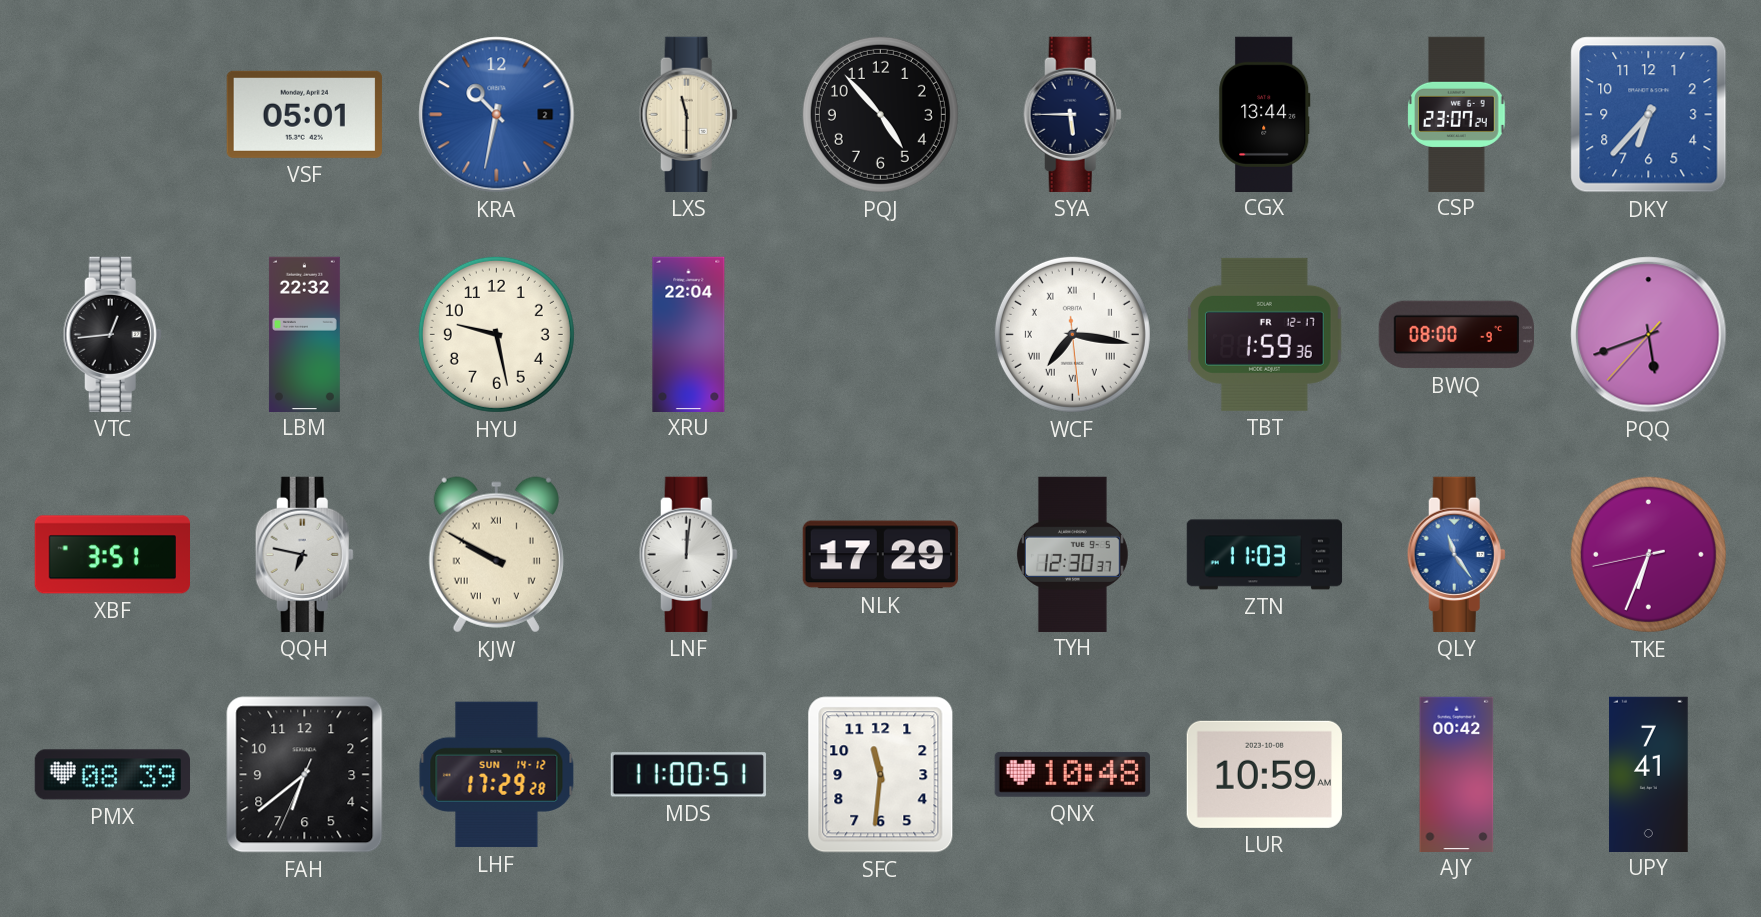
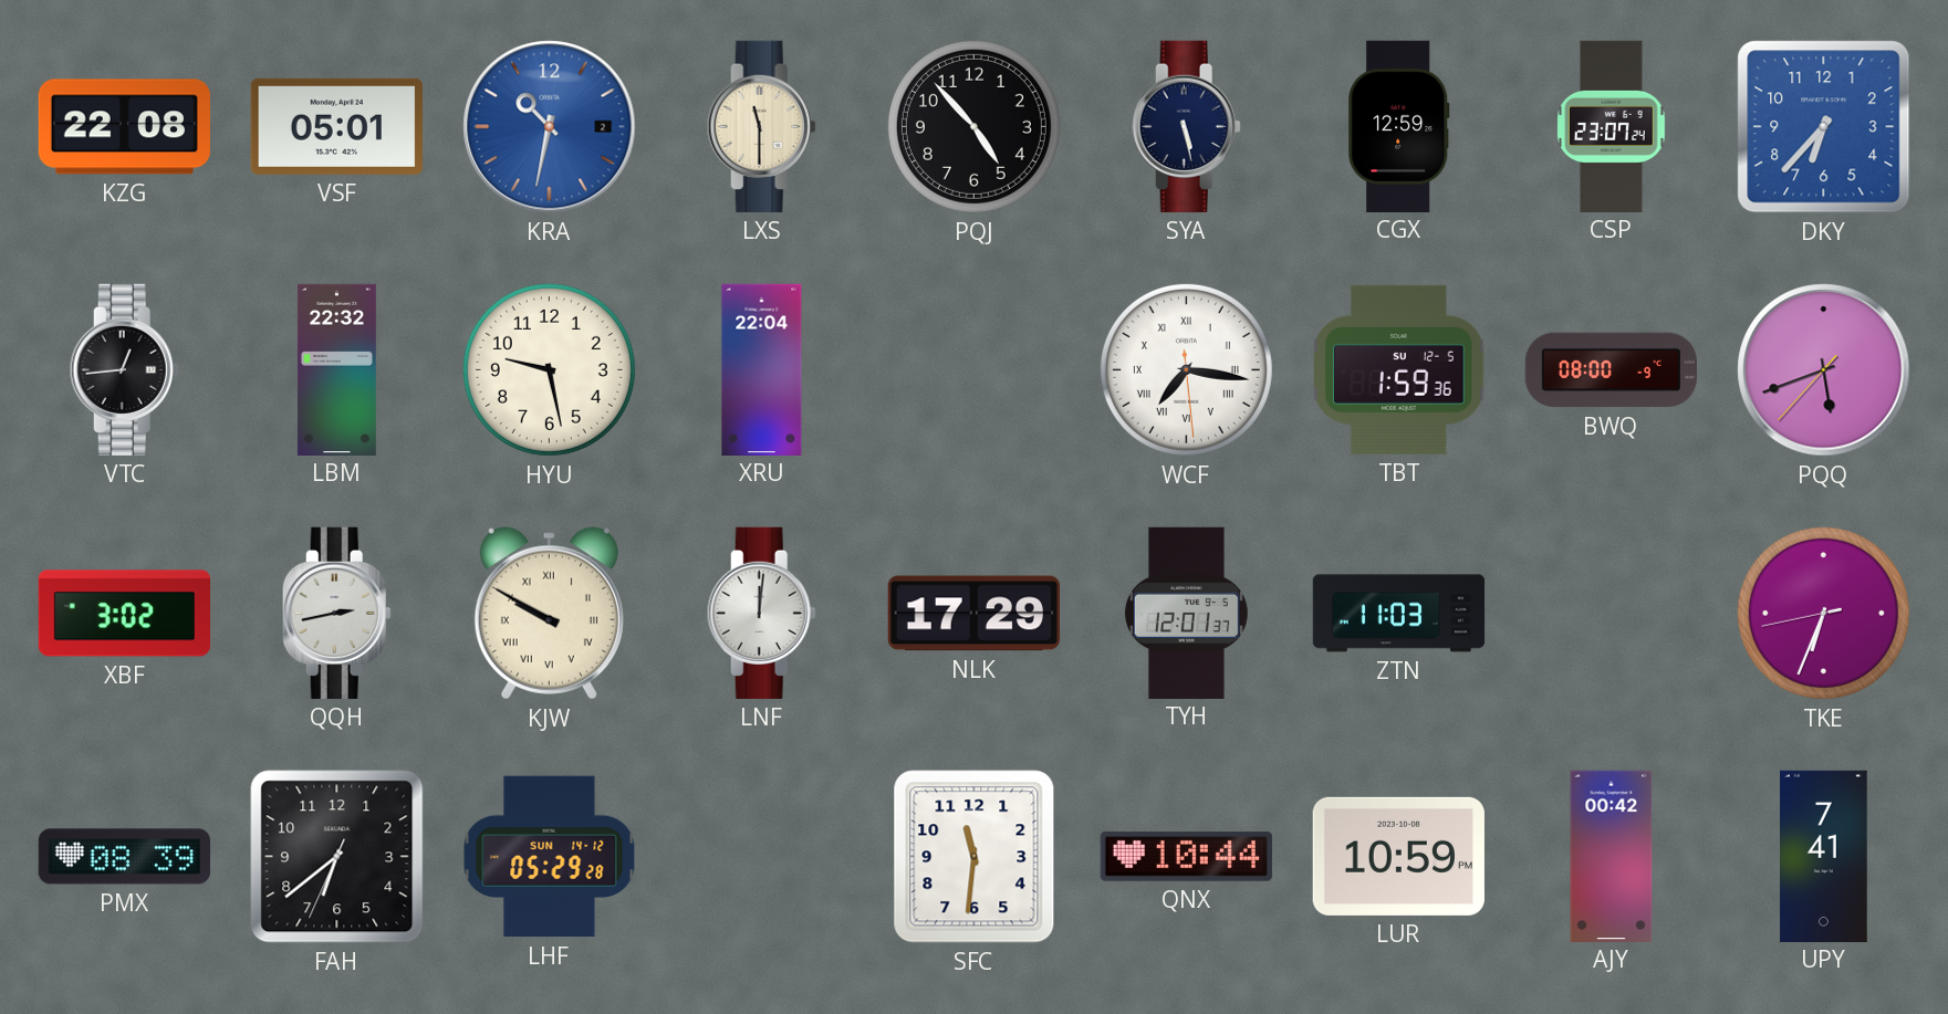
KZG: none -> 22:08 (124, 127)
SYA: 5:45 -> 5:28 (1186, 126)
CGX: 13:44 -> 12:59 (1399, 126)
TBT date: FR 12-17 -> SU 12-5 (1399, 369)
XBF: 3:51 -> 3:02 (124, 614)
QQH: 6:47 -> 2:43 (336, 613)
TYH: 12:30 -> 12:01 (1186, 613)
QLY: 11:24 -> none (1456, 554)
LHF: 17:29 -> 05:29 (550, 857)
MDS: 11:00 -> none (688, 775)
QNX: 10:48 -> 10:44 (1186, 856)
LUR: 10:59 AM -> 10:59 PM (1398, 856)
